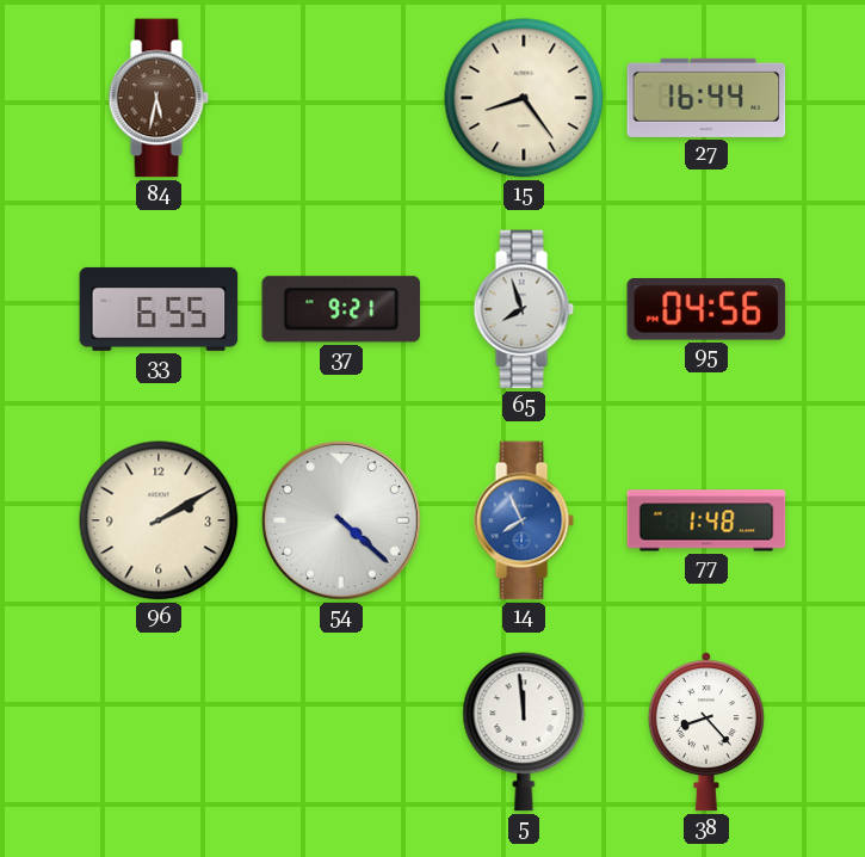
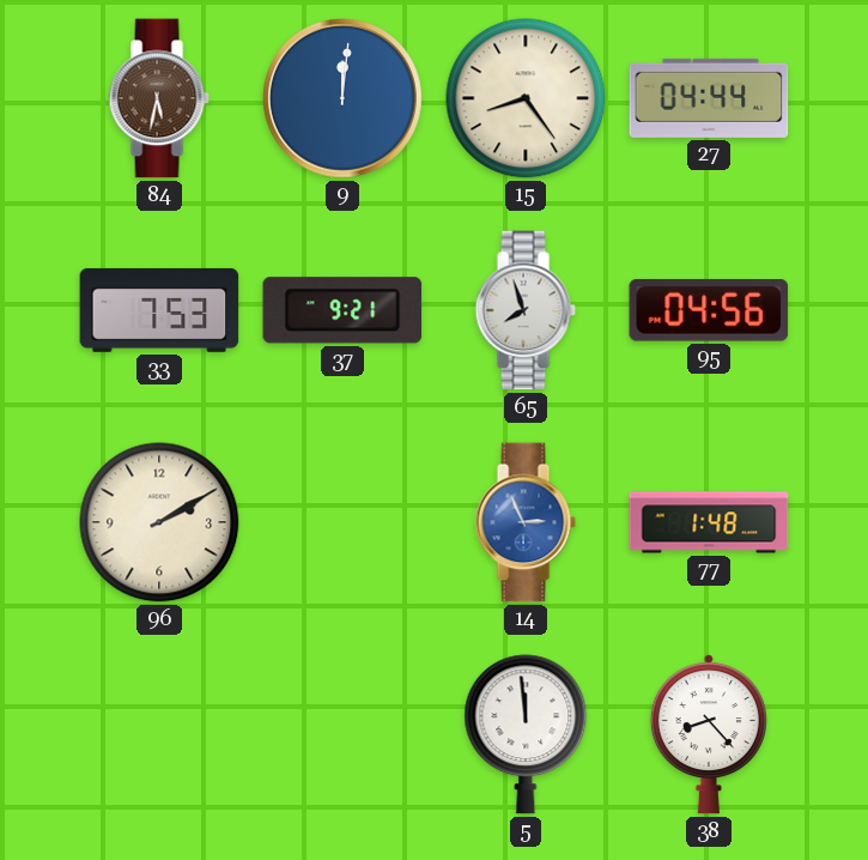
9: none -> 12:01 (342, 98)
27: 16:44 -> 04:44 (709, 98)
33: 6:55 -> 7:53 (159, 310)
54: 4:22 -> none (341, 520)
14: 7:56 -> 2:56 (526, 522)
